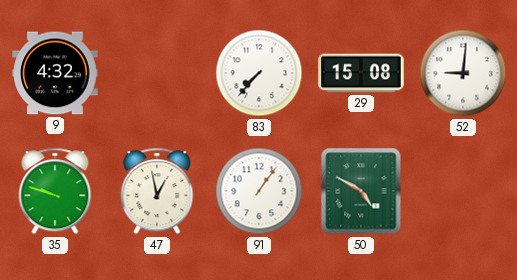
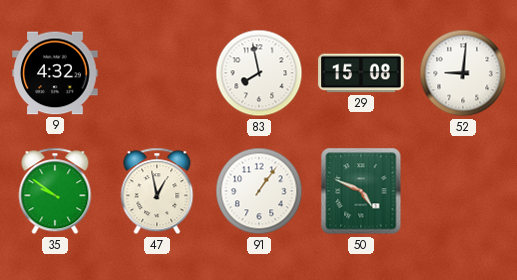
83: 7:37 -> 7:58 (259, 73)
35: 9:48 -> 9:51 (55, 191)
50: 4:50 -> 4:49 (361, 191)
